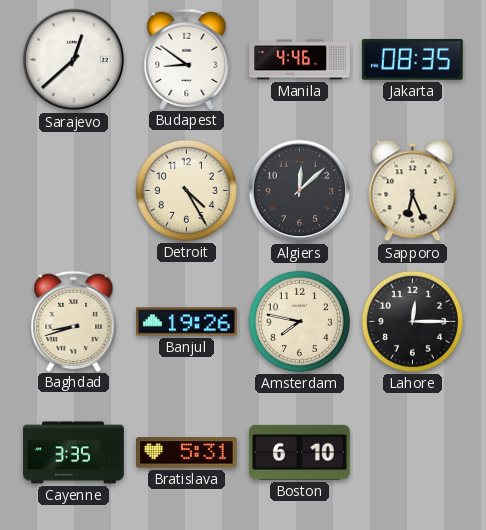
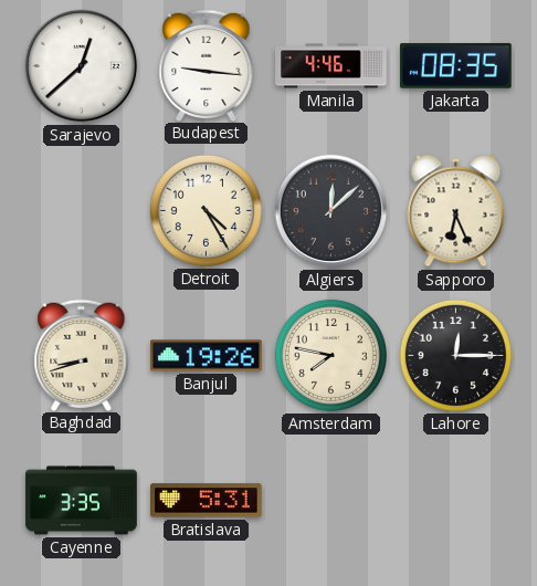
Budapest: 8:51 -> 9:16 (207, 65)
Boston: 6:10 -> none (300, 452)
